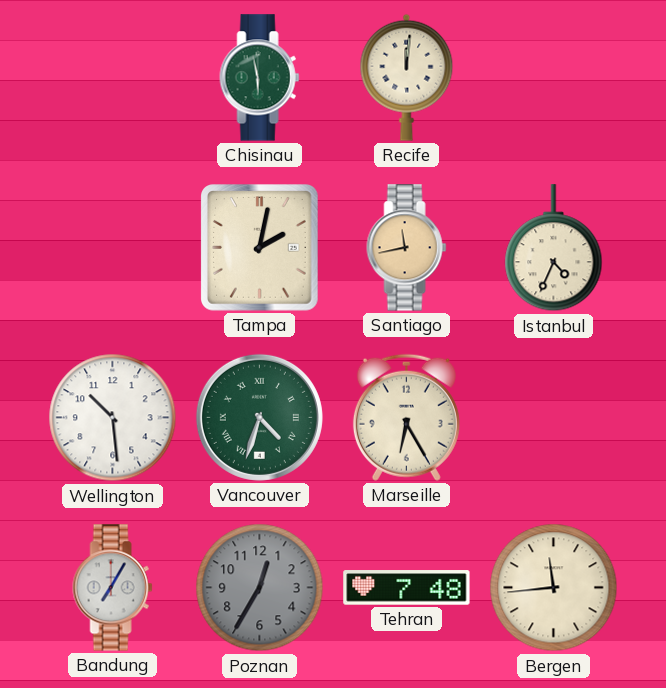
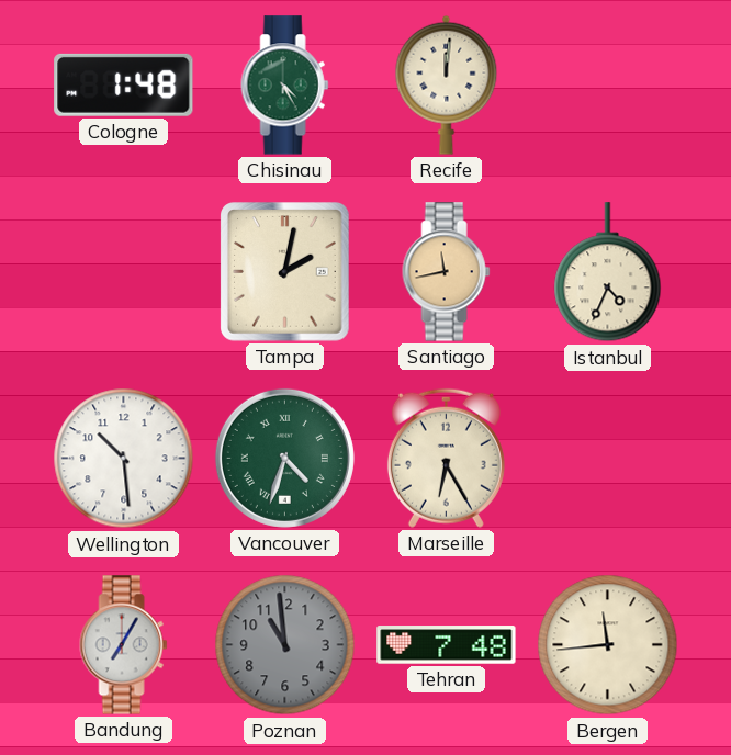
Cologne: none -> 1:48 (124, 84)
Chisinau: 5:58 -> 4:25 (285, 86)
Poznan: 12:35 -> 10:59 (285, 645)
